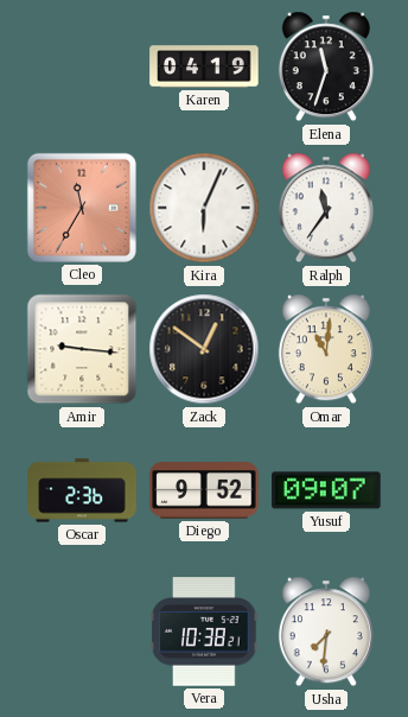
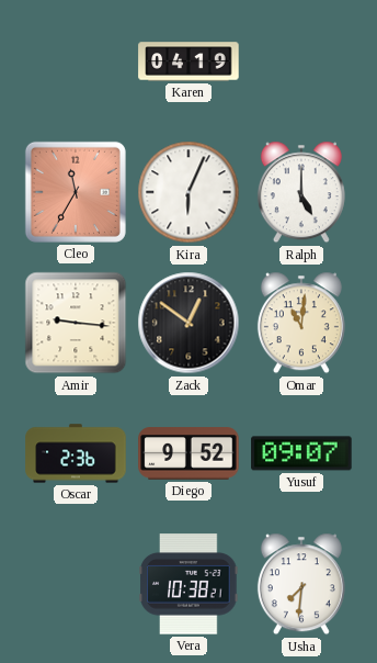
Elena: 11:33 -> none (326, 66)
Ralph: 11:36 -> 5:00 (301, 192)
